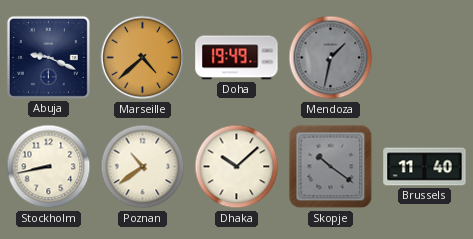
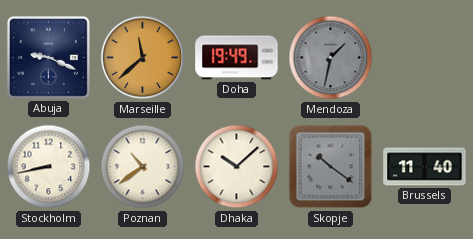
Marseille: 4:38 -> 11:38 (143, 58)
